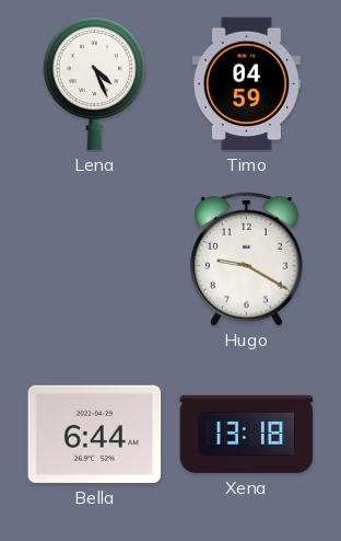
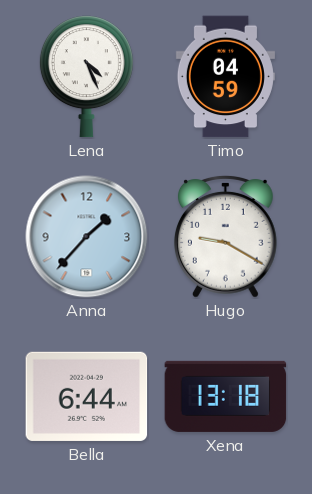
Anna: none -> 1:37 (87, 237)
